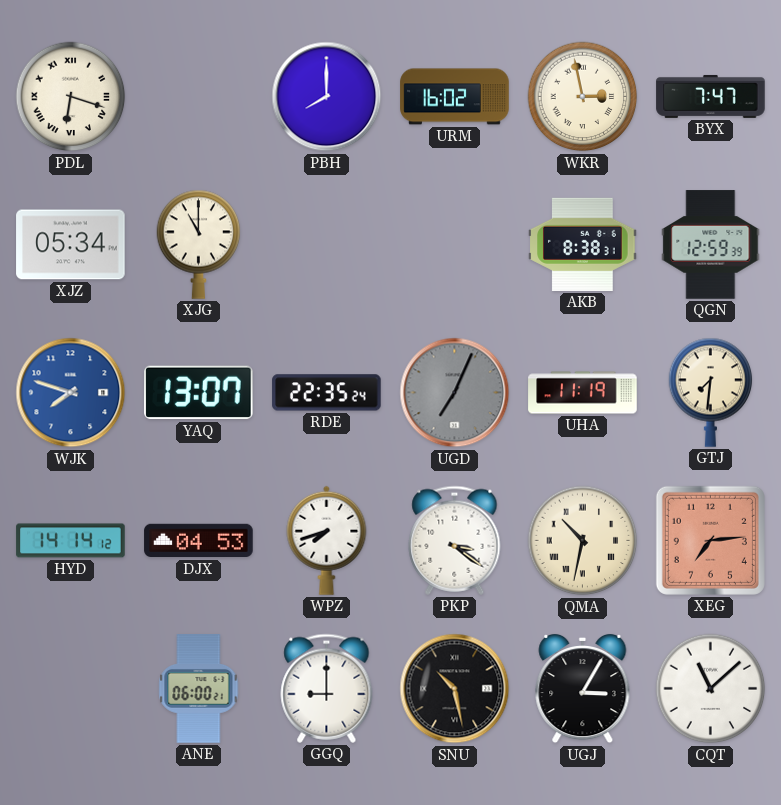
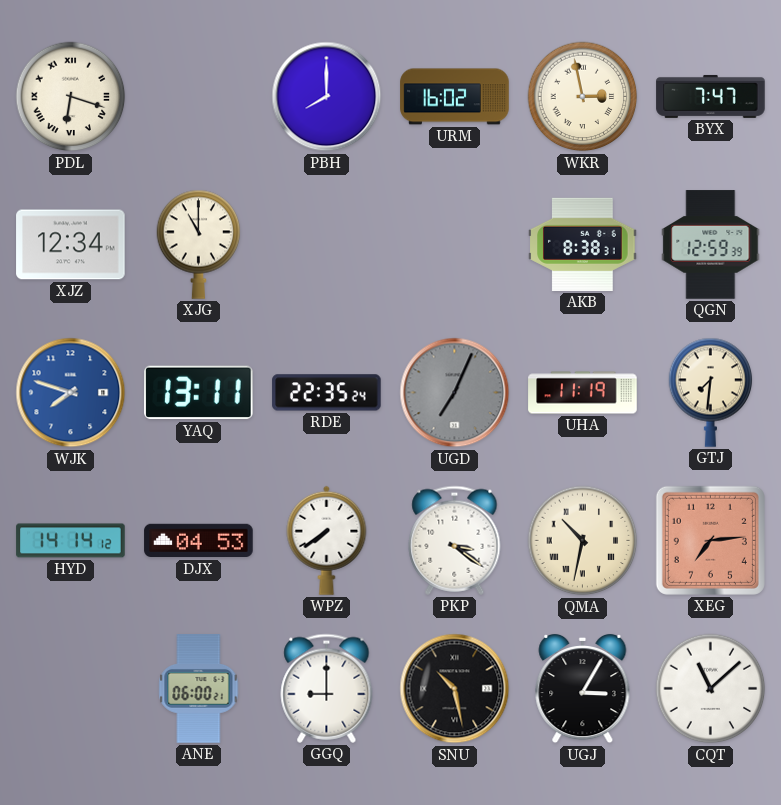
XJZ: 05:34 -> 12:34 (71, 245)
YAQ: 13:07 -> 13:11 (199, 393)
WPZ: 7:42 -> 7:39 (327, 540)
